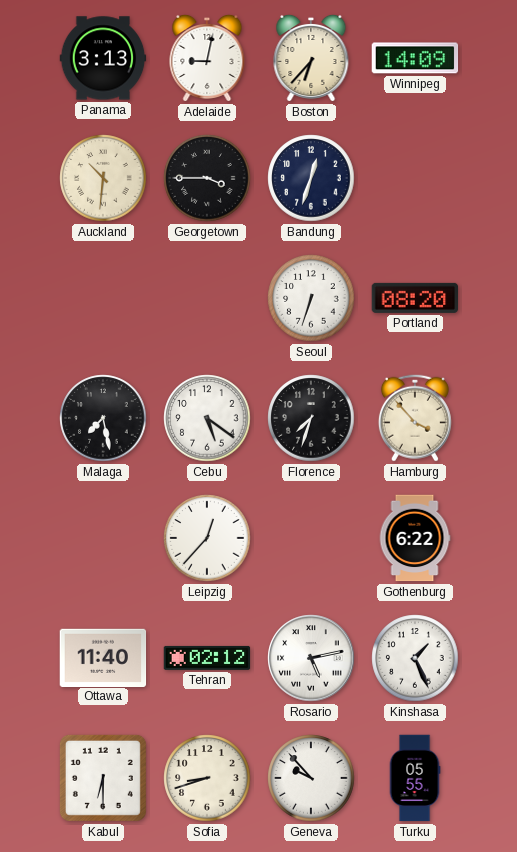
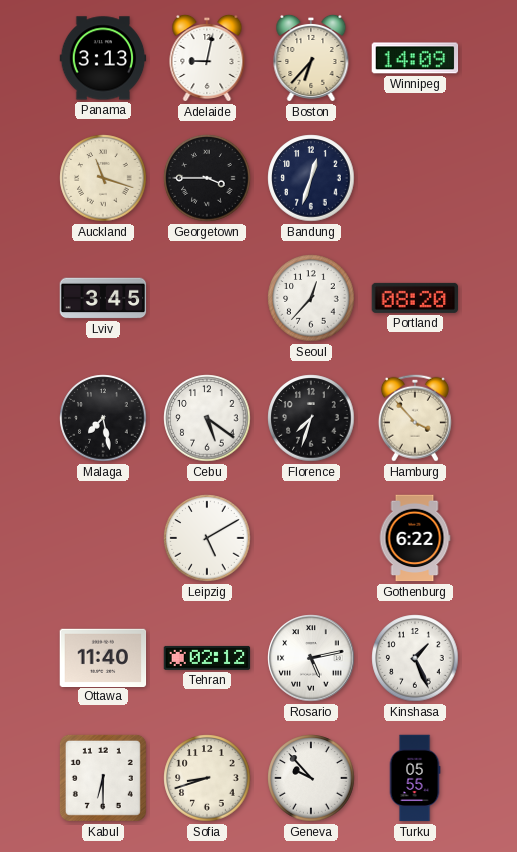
Auckland: 10:31 -> 11:18 (103, 178)
Lviv: none -> 3:45 (103, 298)
Seoul: 6:33 -> 12:37 (311, 298)
Leipzig: 12:37 -> 5:10 (207, 538)
